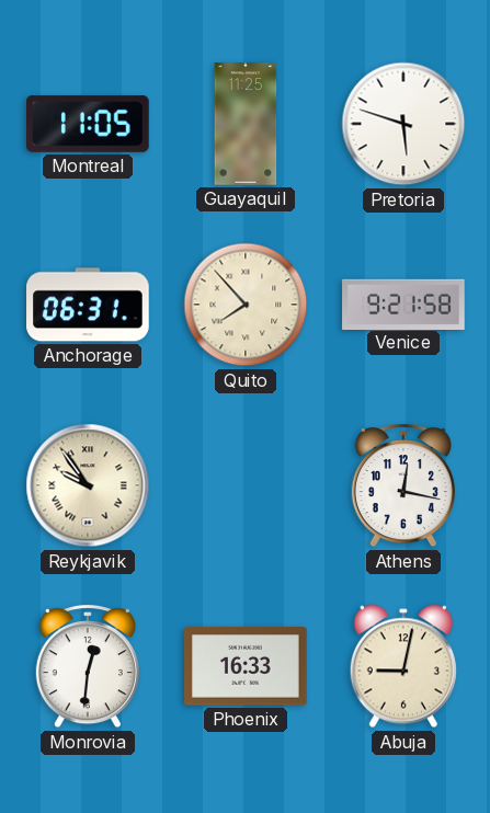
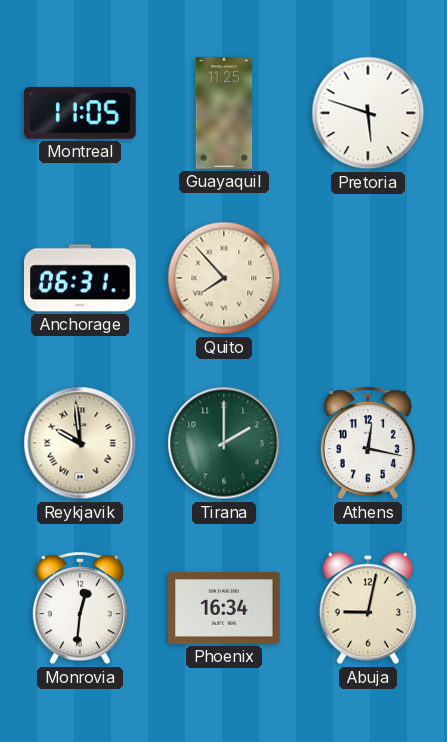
Venice: 9:21 -> none (403, 304)
Reykjavik: 9:54 -> 9:59 (80, 443)
Tirana: none -> 2:00 (224, 443)
Phoenix: 16:33 -> 16:34 (225, 608)
